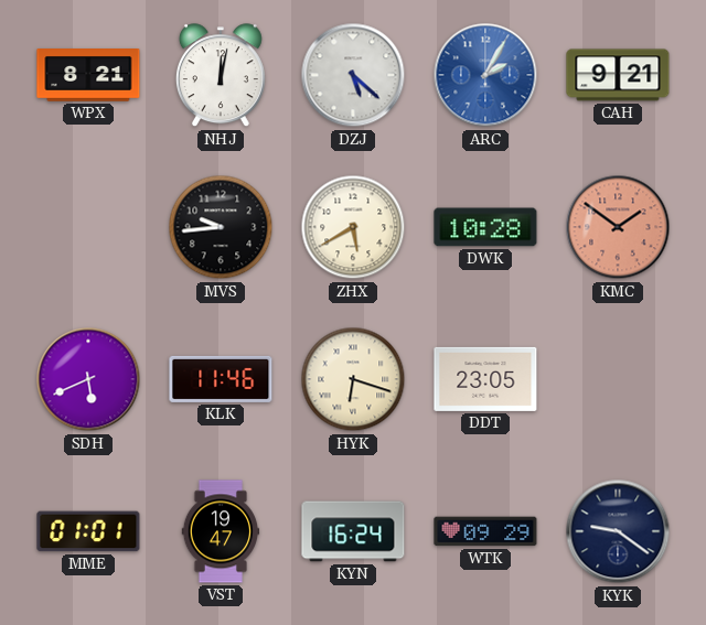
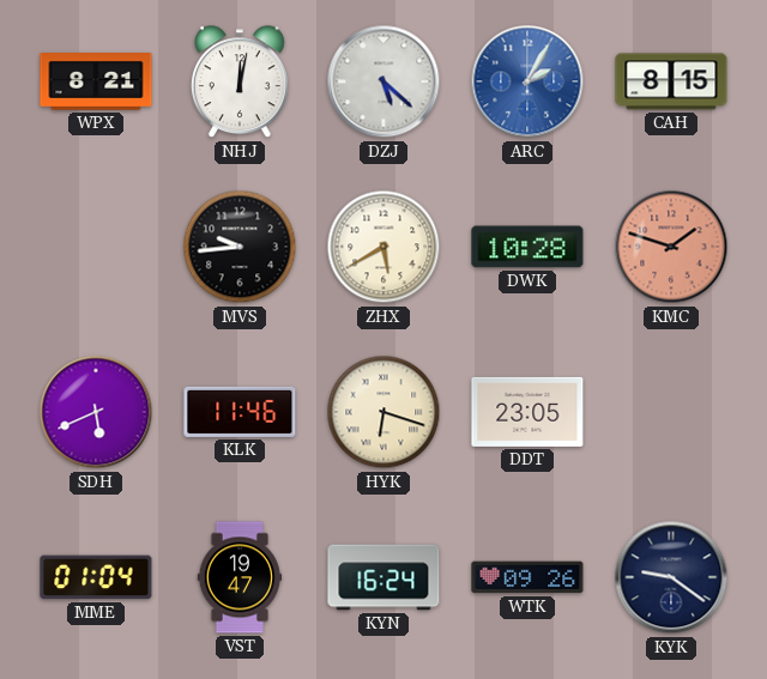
CAH: 9:21 -> 8:15 (671, 81)
KMC: 1:51 -> 1:48 (671, 247)
MME: 01:01 -> 01:04 (96, 577)
WTK: 09:29 -> 09:26 (527, 577)
